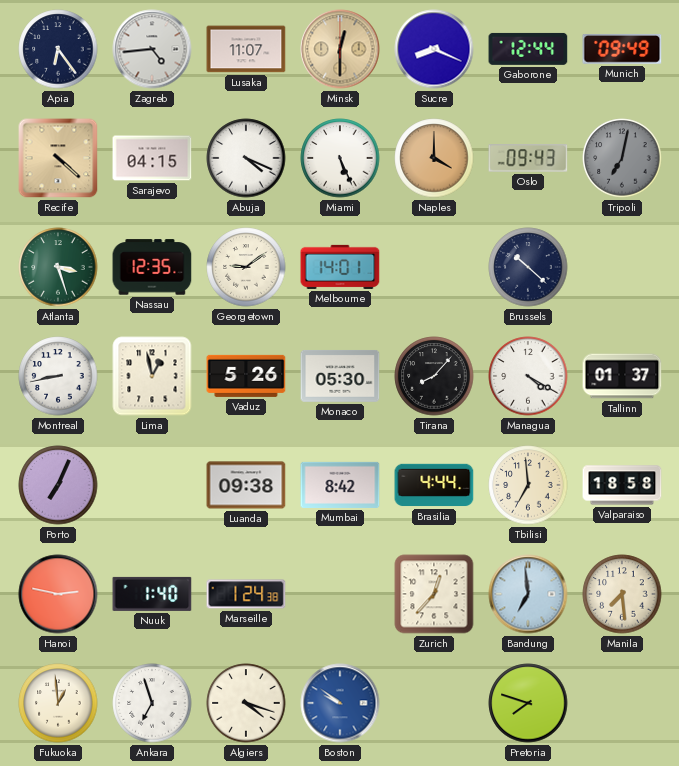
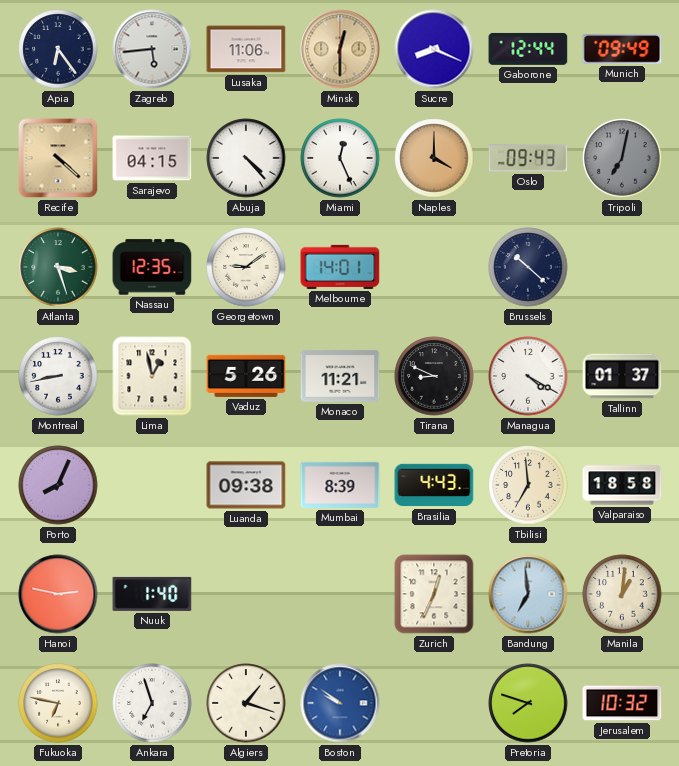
Zagreb: 4:44 -> 5:44 (152, 49)
Lusaka: 11:07 -> 11:06 (246, 49)
Abuja: 4:19 -> 4:23 (246, 158)
Miami: 5:26 -> 12:26 (340, 158)
Monaco: 05:30 -> 11:21 (340, 376)
Tirana: 8:07 -> 8:49 (434, 376)
Porto: 7:04 -> 8:04 (58, 485)
Mumbai: 8:42 -> 8:39 (340, 485)
Brasilia: 4:44 -> 4:43 (434, 485)
Marseille: 1:24 -> none (246, 594)
Zurich: 12:37 -> 12:34 (434, 594)
Manila: 7:29 -> 1:01 (622, 594)
Fukuoka: 12:59 -> 6:47 (58, 703)
Algiers: 4:18 -> 1:18 (246, 703)
Jerusalem: none -> 10:32 (622, 703)
